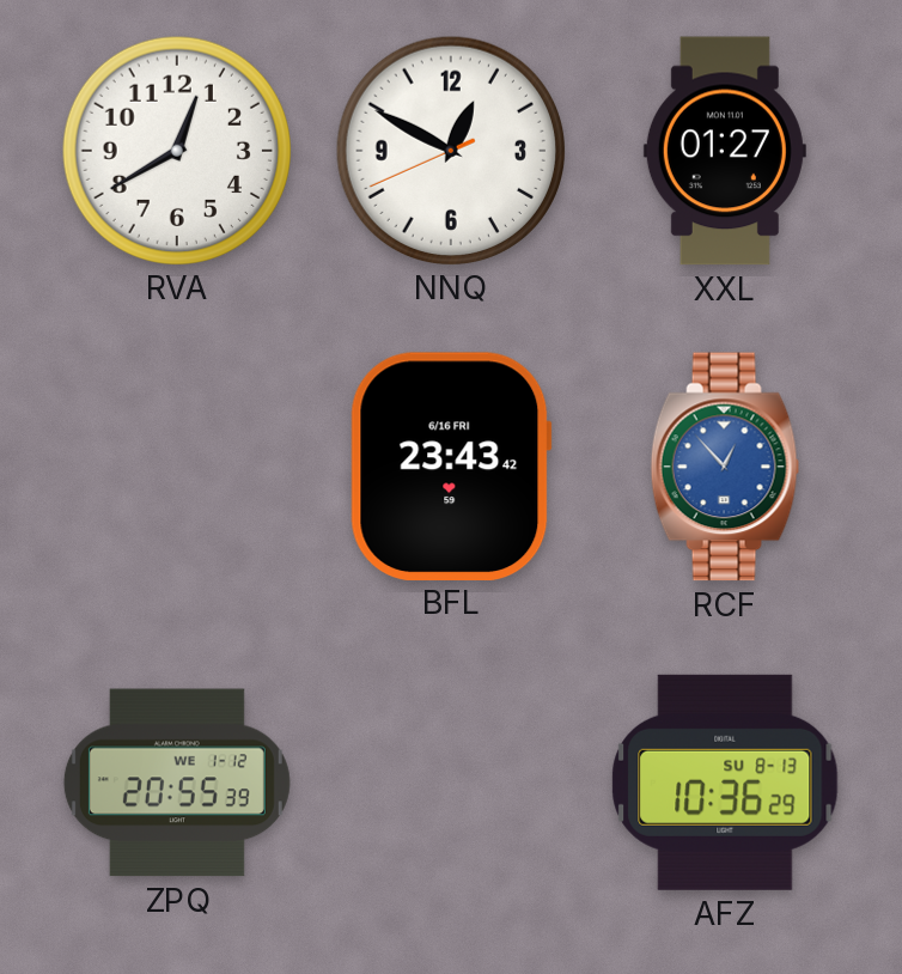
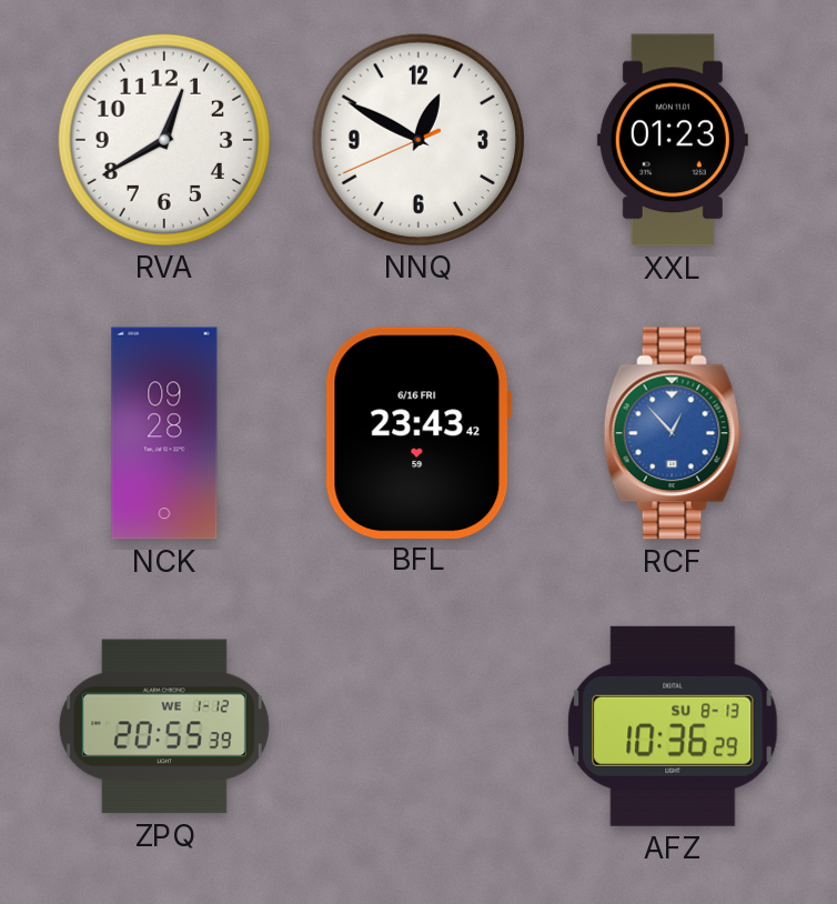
XXL: 01:27 -> 01:23 (673, 140)
NCK: none -> 09:28 (164, 433)
